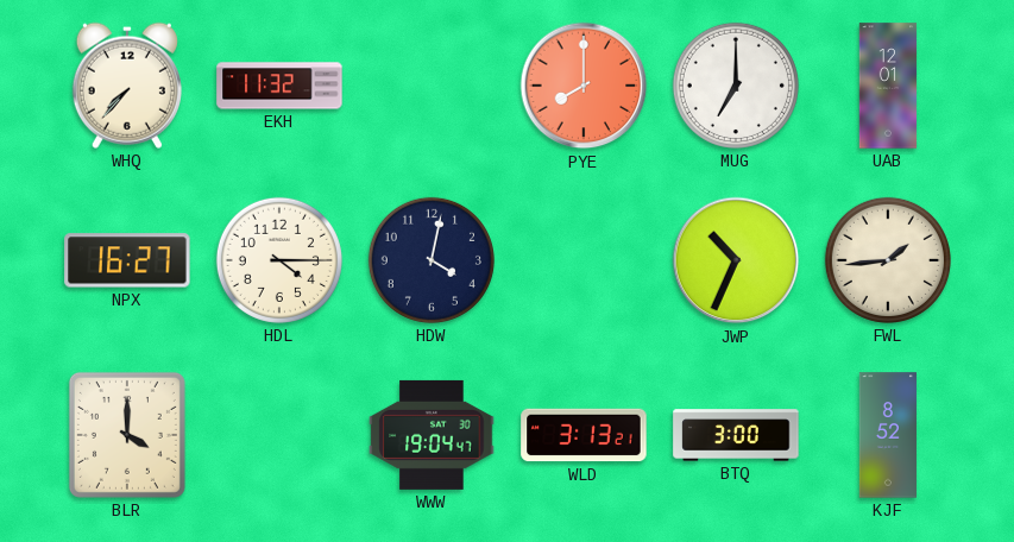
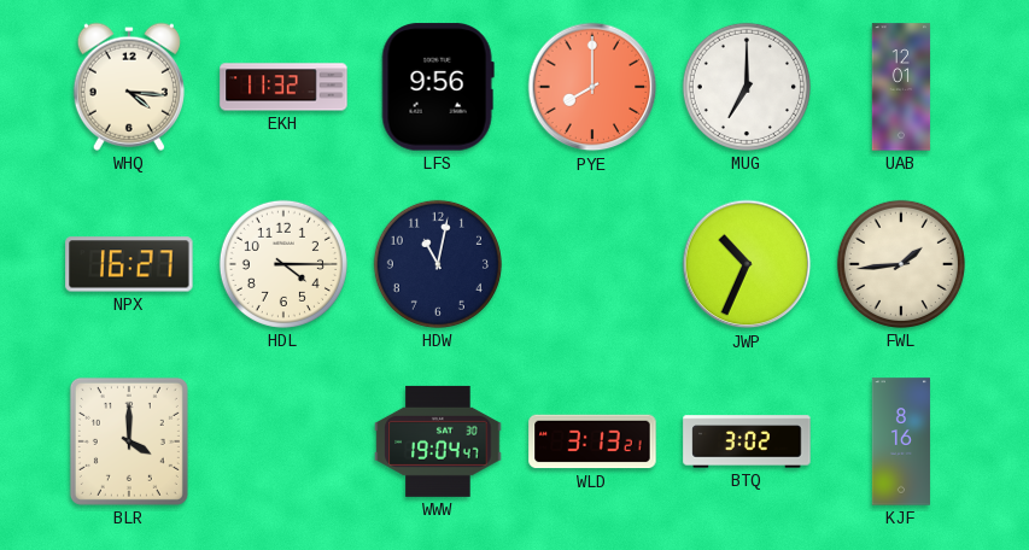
WHQ: 7:37 -> 4:16 (129, 87)
LFS: none -> 9:56 (438, 87)
HDW: 4:02 -> 11:02 (438, 264)
BTQ: 3:00 -> 3:02 (747, 441)
KJF: 8:52 -> 8:16 (901, 441)
